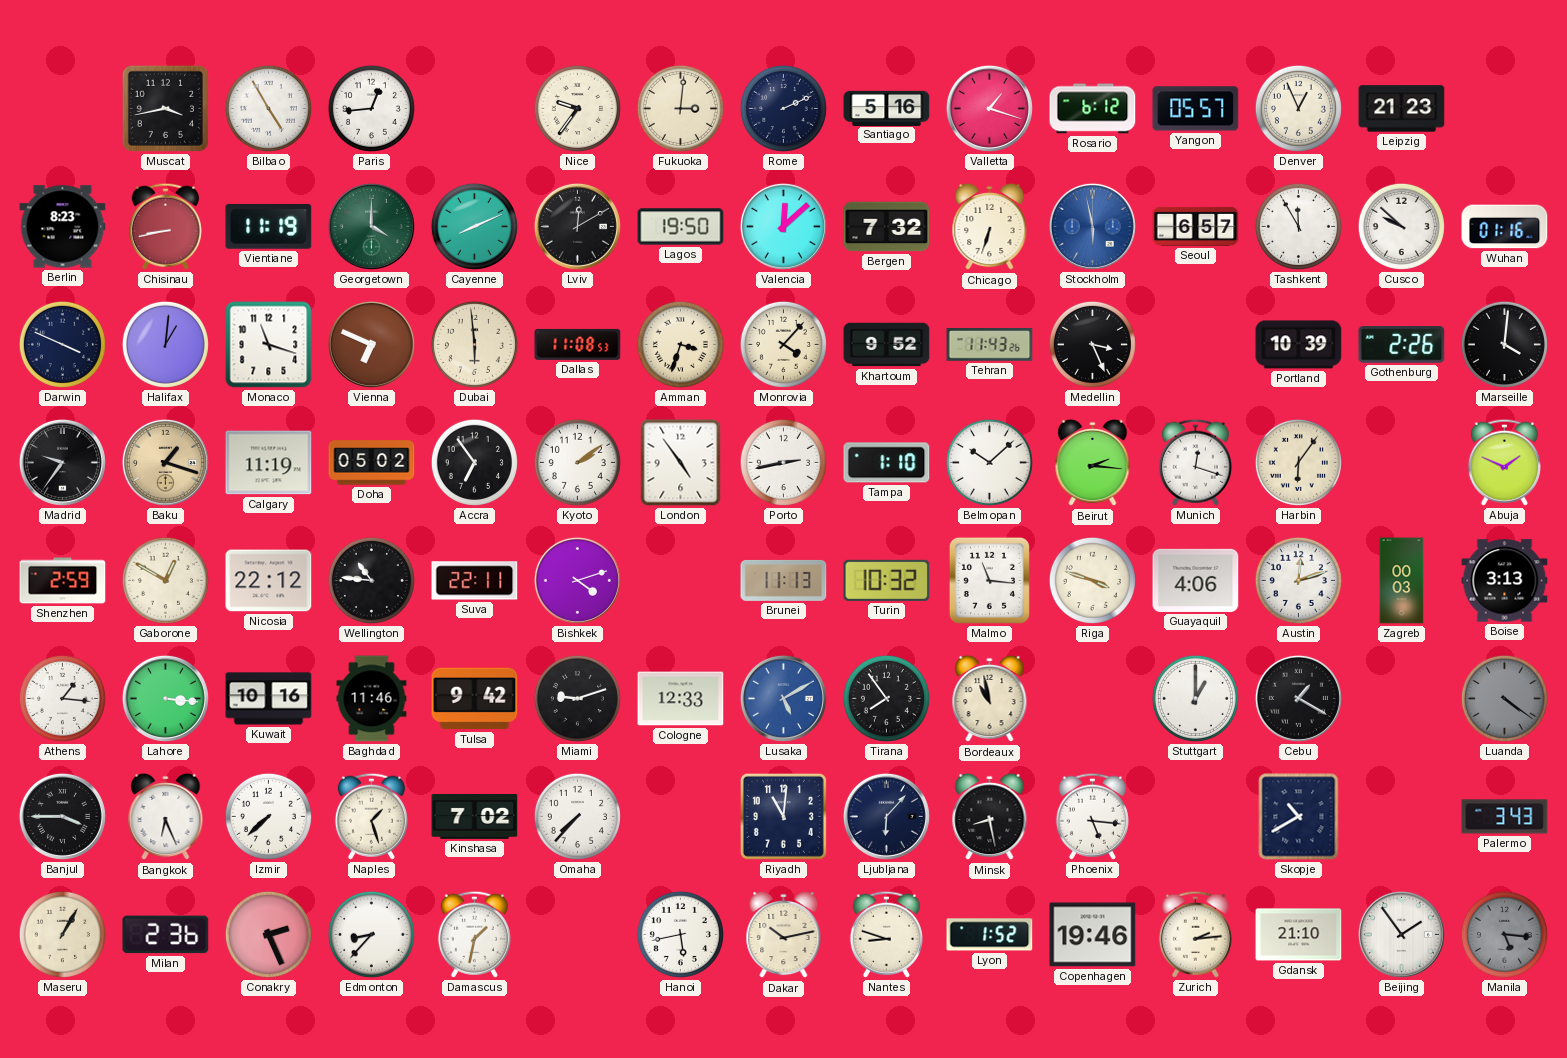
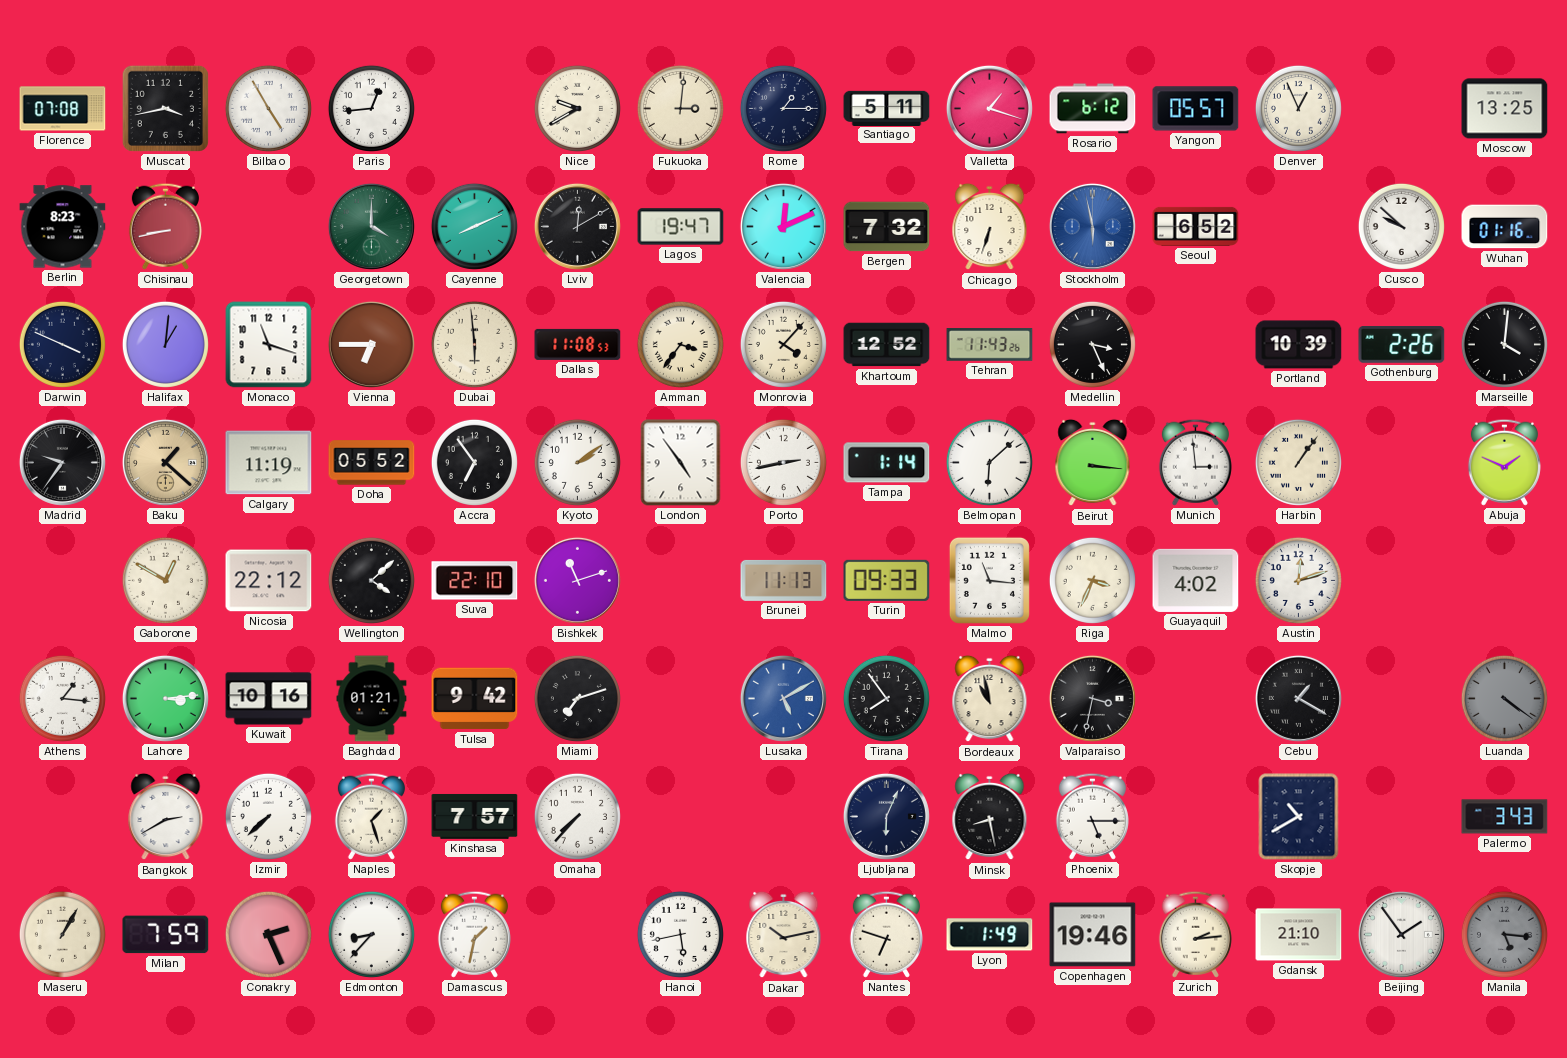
Florence: none -> 07:08 (63, 109)
Nice: 9:36 -> 9:40 (577, 108)
Rome: 2:11 -> 1:15 (783, 108)
Santiago: 5:16 -> 5:11 (887, 108)
Leipzig: 21:23 -> none (1402, 109)
Moscow: none -> 13:25 (1505, 109)
Vientiane: 11:19 -> none (269, 227)
Lagos: 19:50 -> 19:47 (681, 227)
Valencia: 12:08 -> 12:11 (783, 226)
Seoul: 6:57 -> 6:52 (1196, 226)
Tashkent: 11:55 -> none (1298, 226)
Vienna: 6:49 -> 6:45 (371, 344)
Amman: 3:33 -> 3:36 (680, 344)
Khartoum: 9:52 -> 12:52 (887, 345)
Baku: 1:18 -> 1:22 (165, 462)
Doha: 05:02 -> 05:52 (372, 463)
Tampa: 1:10 -> 1:14 (887, 463)
Belmopan: 10:08 -> 6:08 (989, 462)
Beirut: 2:16 -> 3:16 (1093, 463)
Munich: 12:18 -> 2:59 (1195, 462)
Harbin: 6:06 -> 1:06 (1298, 462)
Shenzhen: 2:59 -> none (63, 581)
Wellington: 10:46 -> 4:08 (371, 580)
Suva: 22:11 -> 22:10 (475, 581)
Bishkek: 4:12 -> 11:12 (577, 580)
Turin: 10:32 -> 09:33 (887, 580)
Riga: 3:48 -> 3:34 (1092, 580)
Guayaquil: 4:06 -> 4:02 (1196, 580)
Zagreb: 00:03 -> none (1402, 581)
Boise: 3:13 -> none (1505, 581)
Lahore: 3:16 -> 3:14 (165, 698)
Baghdad: 11:46 -> 01:21 (372, 699)
Miami: 9:12 -> 7:12 (577, 698)
Cologne: 12:33 -> none (681, 699)
Valparaiso: none -> 3:32 (1092, 698)
Stuttgart: 1:00 -> none (1195, 698)
Banjul: 3:45 -> none (62, 816)
Bangkok: 6:26 -> 2:40 (166, 817)
Kinshasa: 7:02 -> 7:57 (475, 816)
Riyadh: 11:01 -> none (783, 816)
Ljubljana: 6:07 -> 6:04 (886, 816)
Phoenix: 5:16 -> 5:15 (1092, 816)
Milan: 2:36 -> 7:59 (166, 935)
Nantes: 8:48 -> 6:48 (886, 934)
Lyon: 1:52 -> 1:49 (990, 935)
